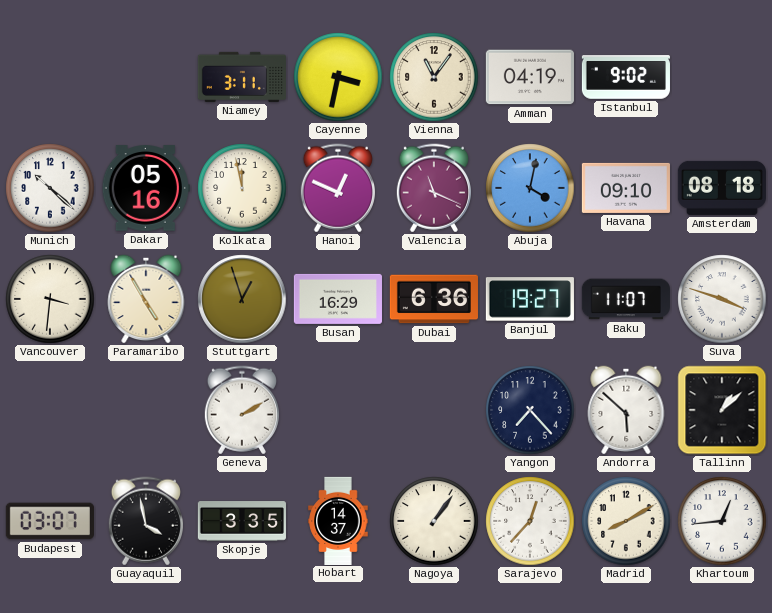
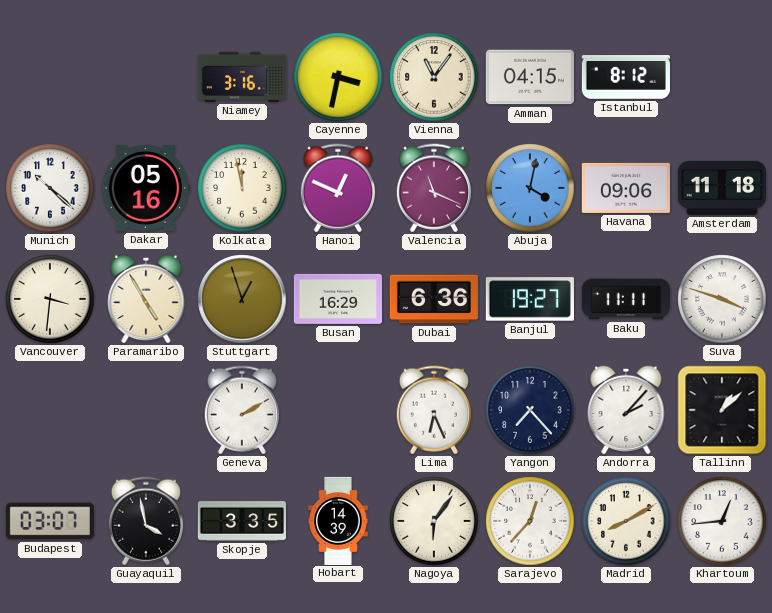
Niamey: 3:11 -> 3:16 (242, 77)
Amman: 04:19 -> 04:15 (530, 77)
Istanbul: 9:02 -> 8:12 (626, 77)
Havana: 09:10 -> 09:06 (626, 188)
Amsterdam: 08:18 -> 11:18 (722, 188)
Baku: 11:07 -> 11:11 (626, 299)
Lima: none -> 6:26 (434, 410)
Andorra: 5:52 -> 2:07 (626, 410)
Hobart: 14:37 -> 14:39 (338, 520)
Nagoya: 1:06 -> 6:06 (434, 521)
